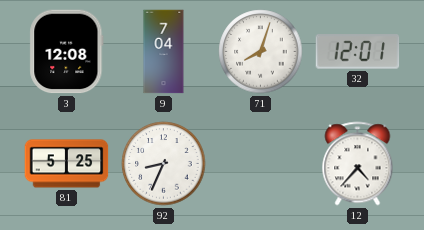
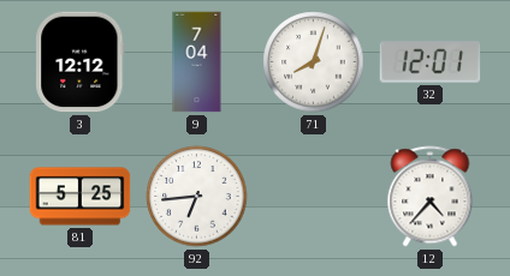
3: 12:08 -> 12:12 (81, 62)
92: 8:34 -> 6:44 (197, 197)
